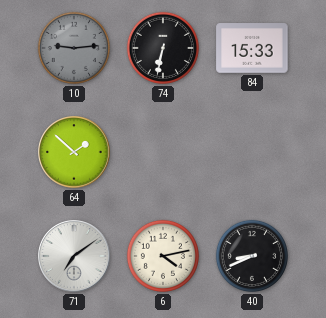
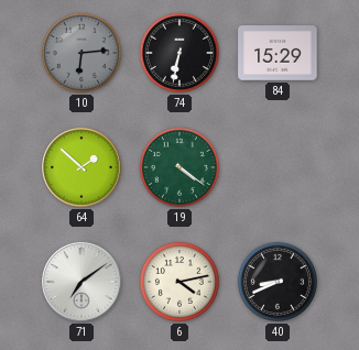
10: 9:14 -> 6:14 (81, 53)
84: 15:33 -> 15:29 (278, 53)
19: none -> 4:21 (179, 167)
